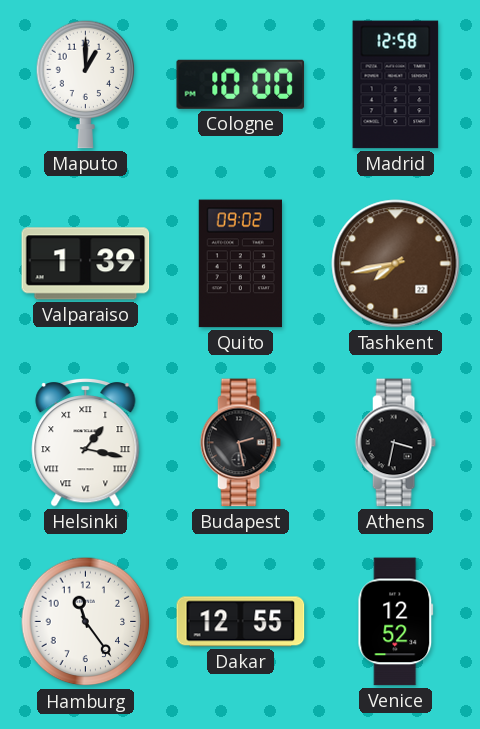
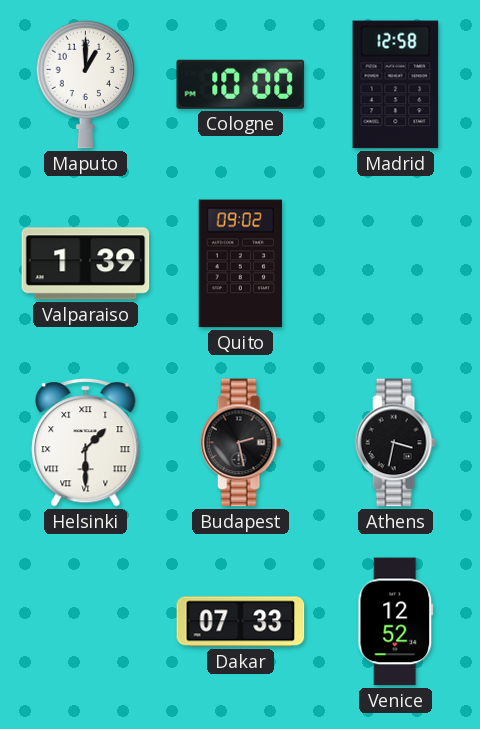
Tashkent: 7:43 -> none (396, 264)
Helsinki: 1:17 -> 1:30 (86, 443)
Hamburg: 11:24 -> none (86, 622)
Dakar: 12:55 -> 07:33 (241, 622)
